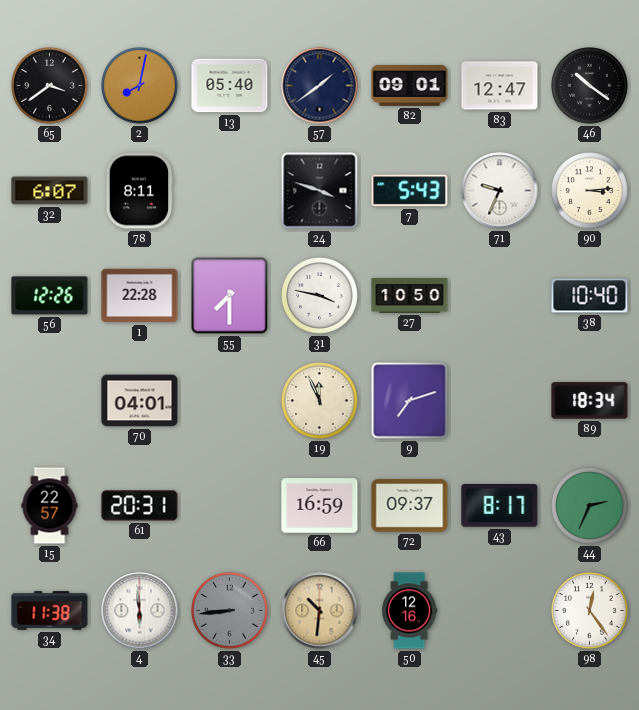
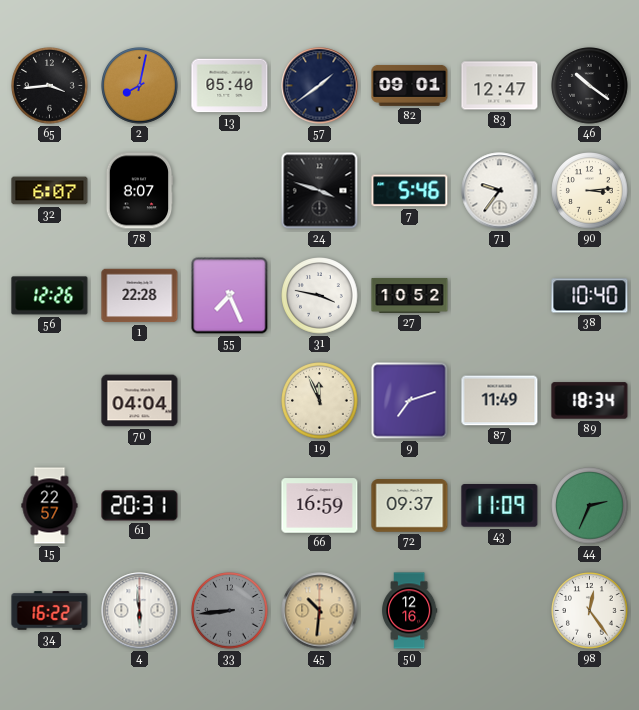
65: 3:39 -> 3:44 (50, 86)
78: 8:11 -> 8:07 (139, 191)
7: 5:43 -> 5:46 (410, 191)
71: 9:34 -> 9:36 (500, 191)
55: 7:30 -> 7:26 (230, 296)
27: 10:50 -> 10:52 (410, 295)
70: 04:01 -> 04:04 (140, 401)
87: none -> 11:49 (500, 401)
43: 8:17 -> 11:09 (500, 506)
34: 11:38 -> 16:22 (50, 611)
